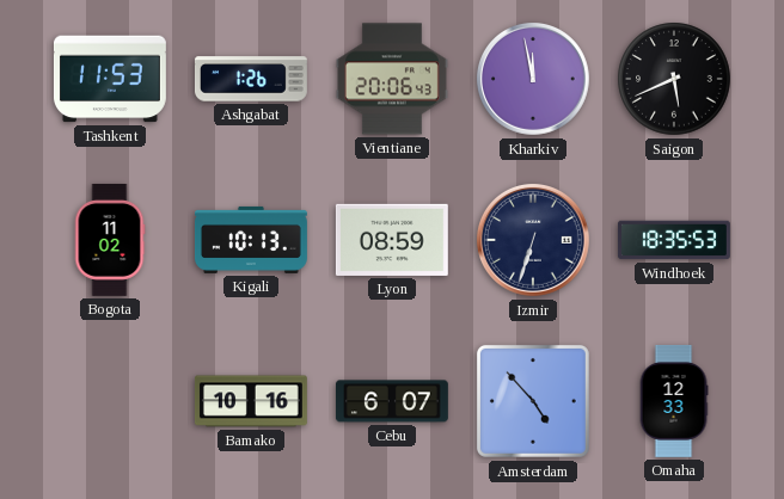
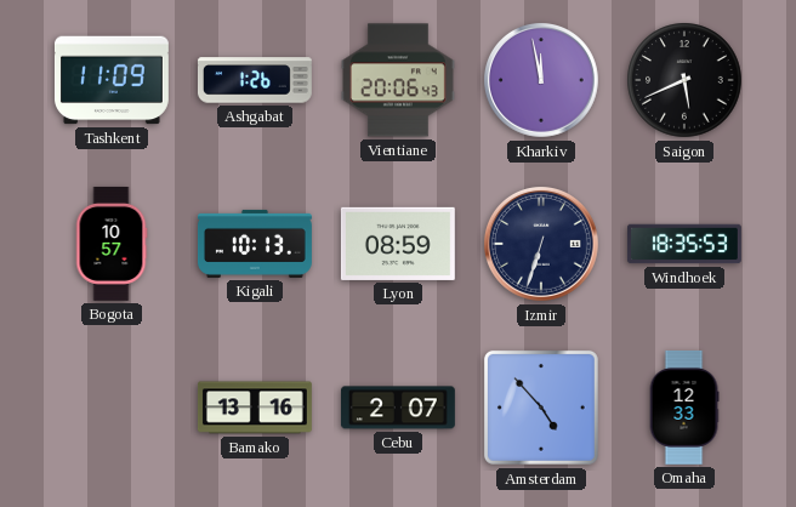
Tashkent: 11:53 -> 11:09 (112, 80)
Bogota: 11:02 -> 10:57 (112, 244)
Bamako: 10:16 -> 13:16 (255, 408)
Cebu: 6:07 -> 2:07 (398, 408)
